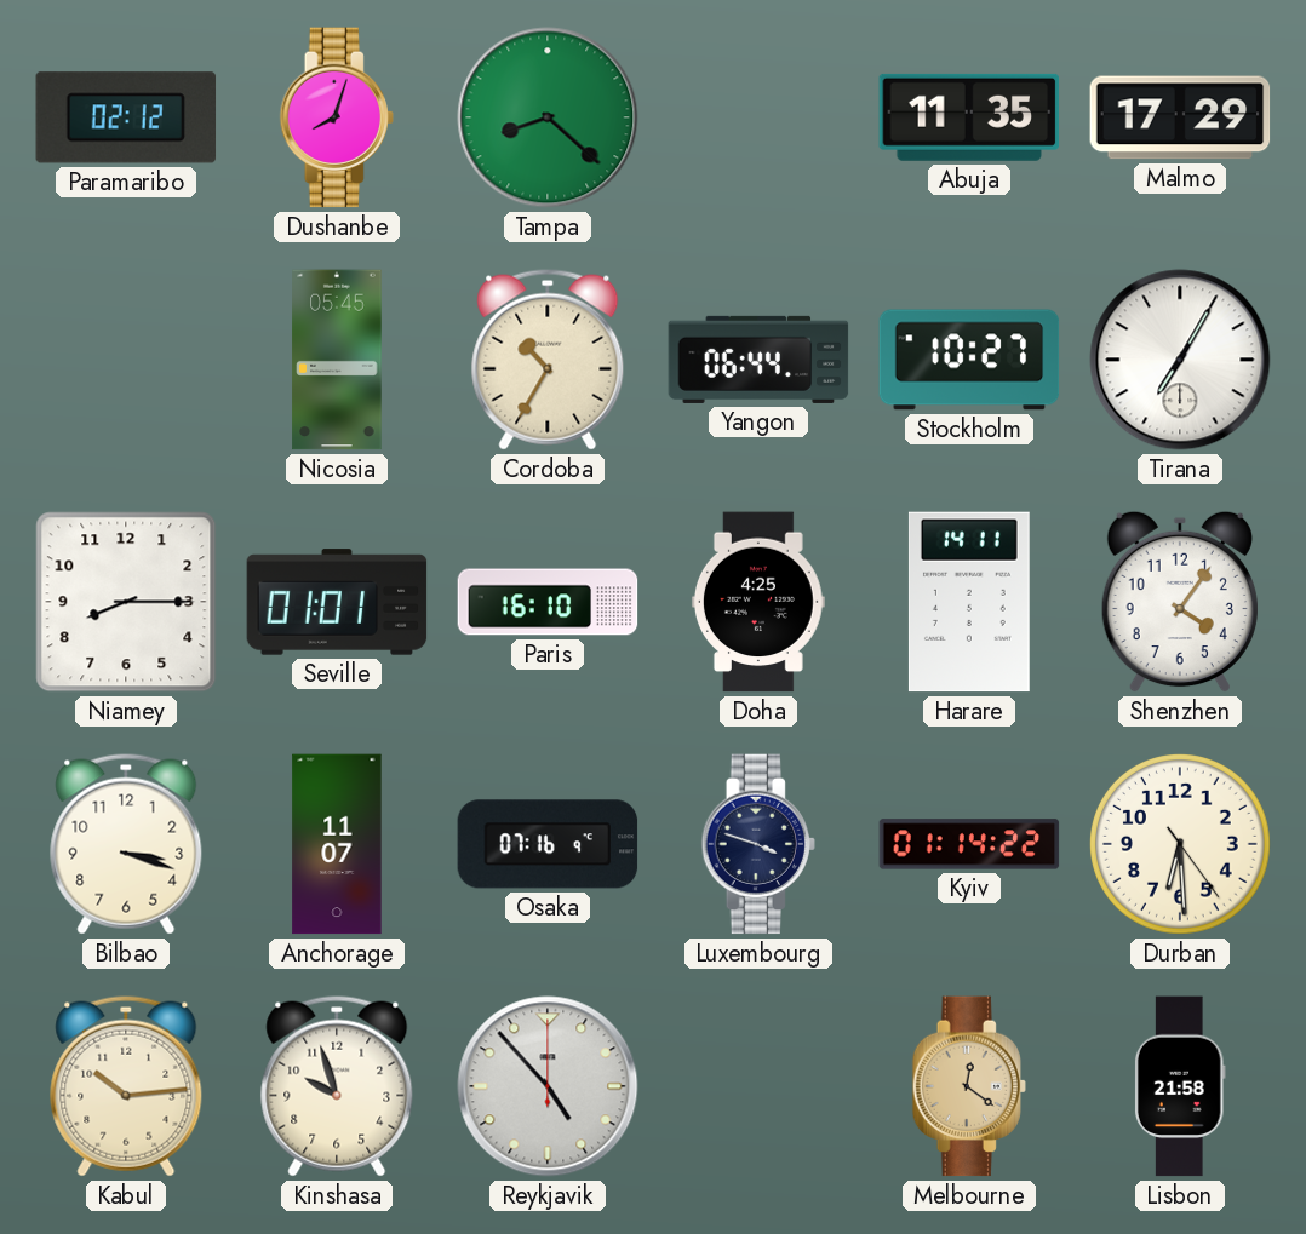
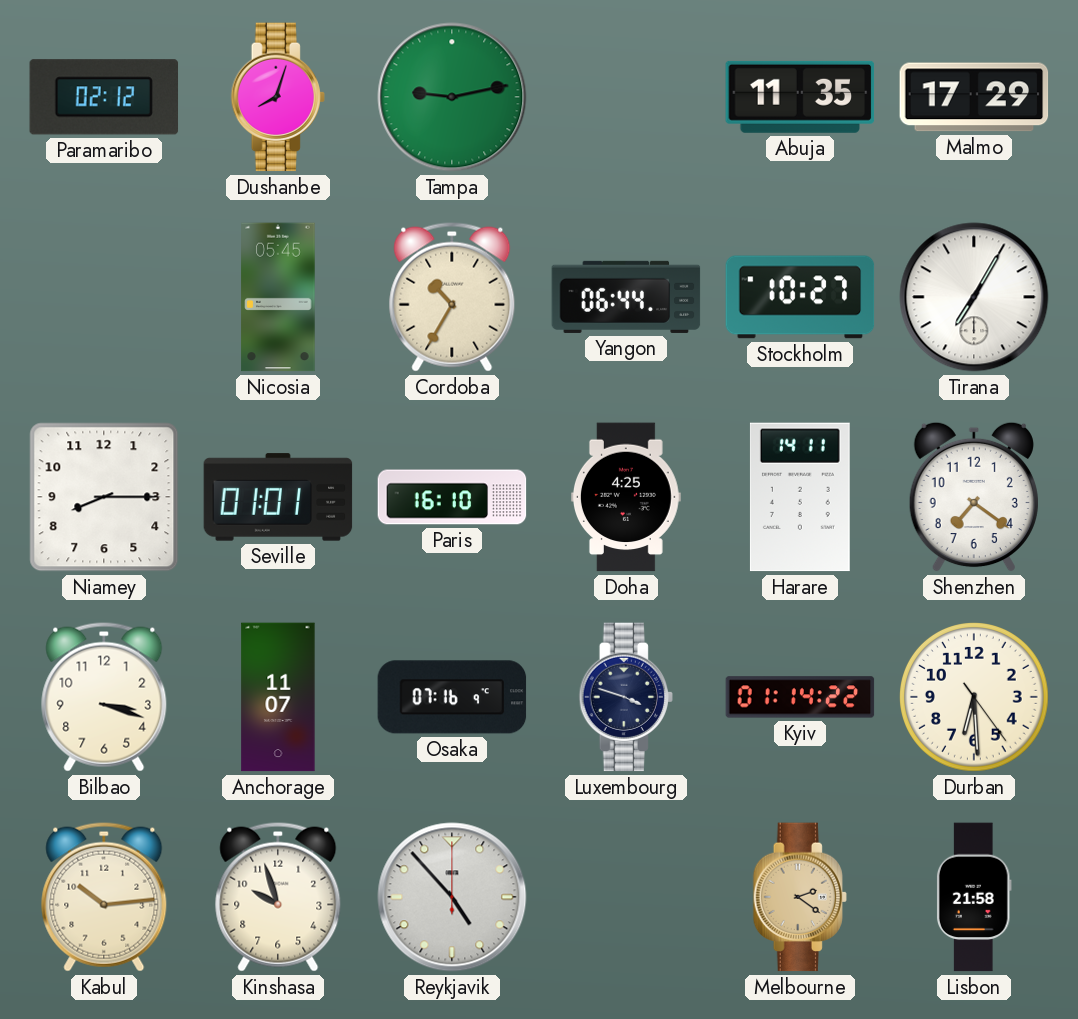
Tampa: 8:22 -> 9:13 (452, 97)
Shenzhen: 4:06 -> 7:21 (974, 497)
Melbourne: 12:21 -> 2:21 (800, 897)
